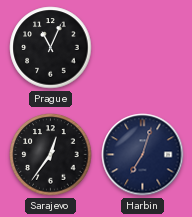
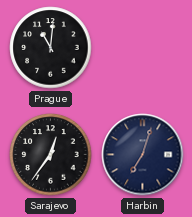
Prague: 11:04 -> 11:01 (51, 48)
